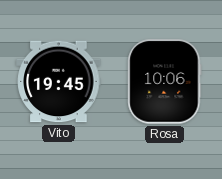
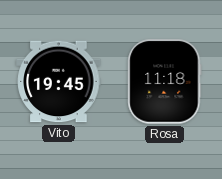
Rosa: 10:06 -> 11:18 (165, 82)
